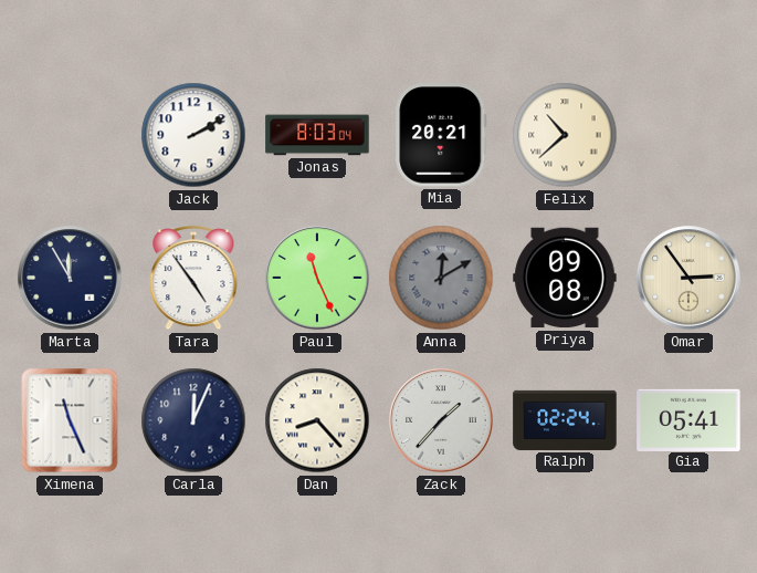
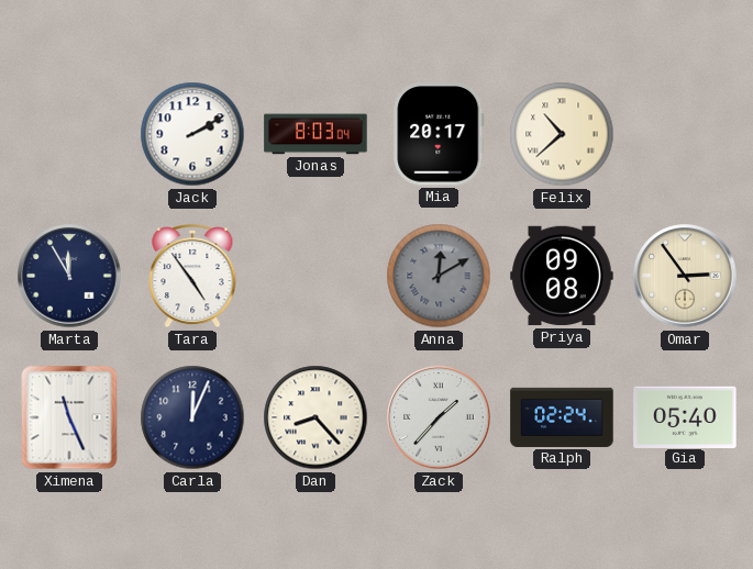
Mia: 20:21 -> 20:17 (439, 134)
Paul: 11:26 -> none (317, 278)
Gia: 05:41 -> 05:40 (685, 416)
